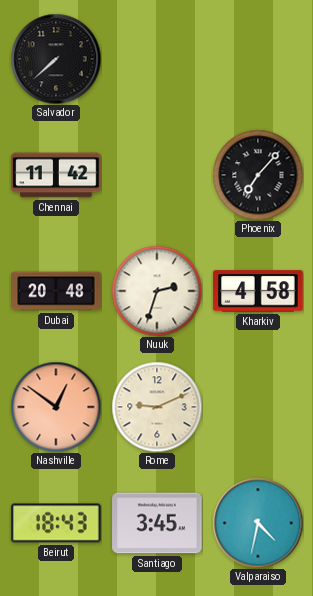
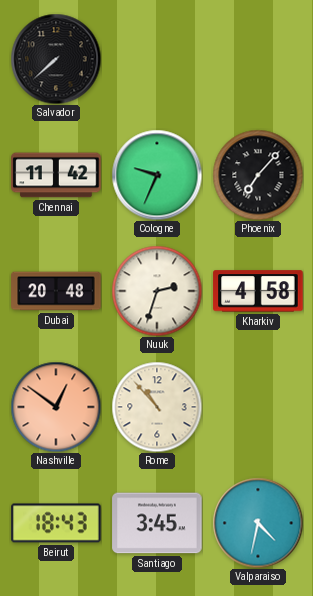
Cologne: none -> 9:34 (157, 175)
Rome: 9:11 -> 10:53 (157, 407)
